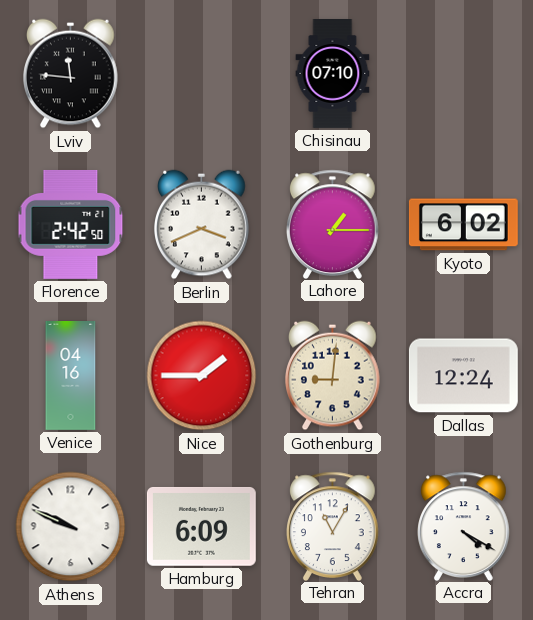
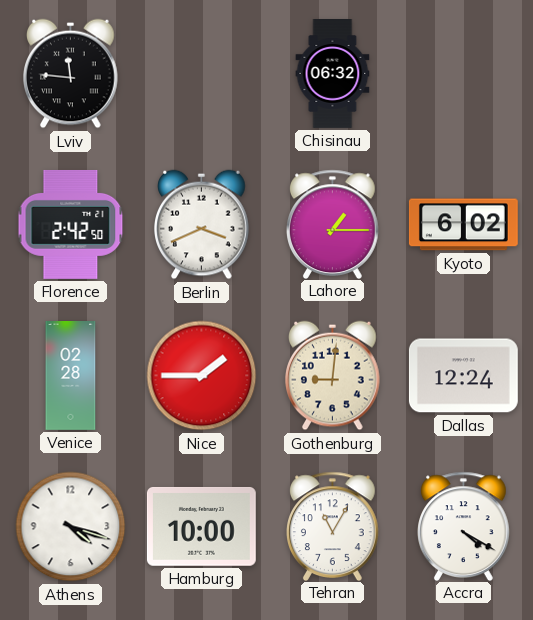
Chisinau: 07:10 -> 06:32 (333, 74)
Venice: 04:16 -> 02:28 (71, 376)
Athens: 9:49 -> 4:18 (71, 527)
Hamburg: 6:09 -> 10:00 (201, 527)
